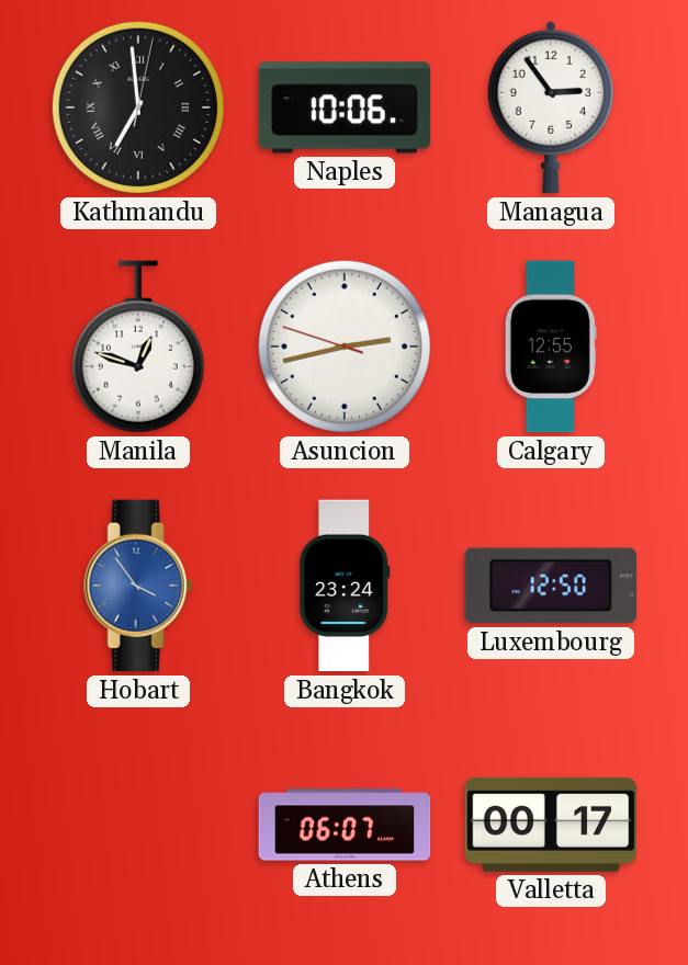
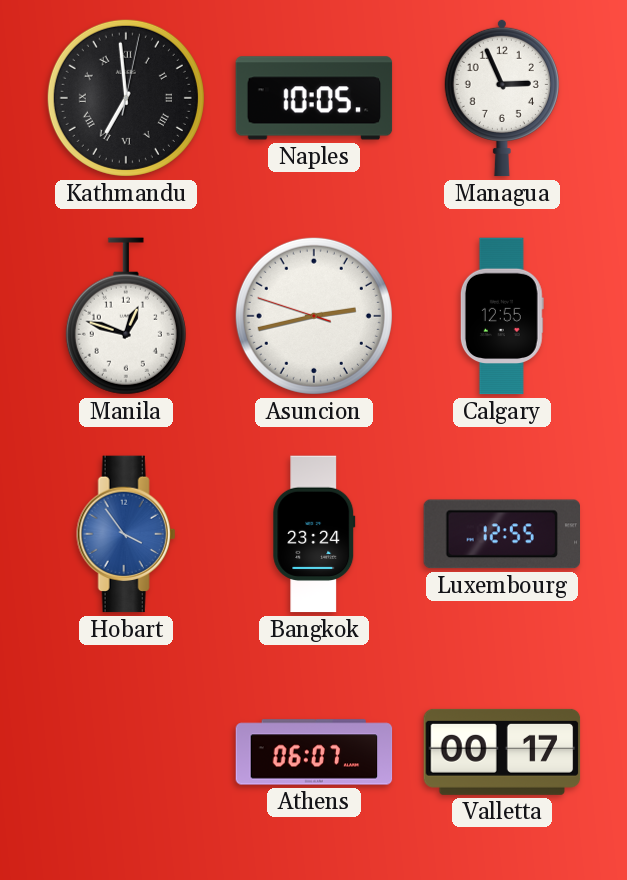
Naples: 10:06 -> 10:05 (314, 98)
Managua: 2:54 -> 2:56 (502, 98)
Luxembourg: 12:50 -> 12:55 (502, 534)
